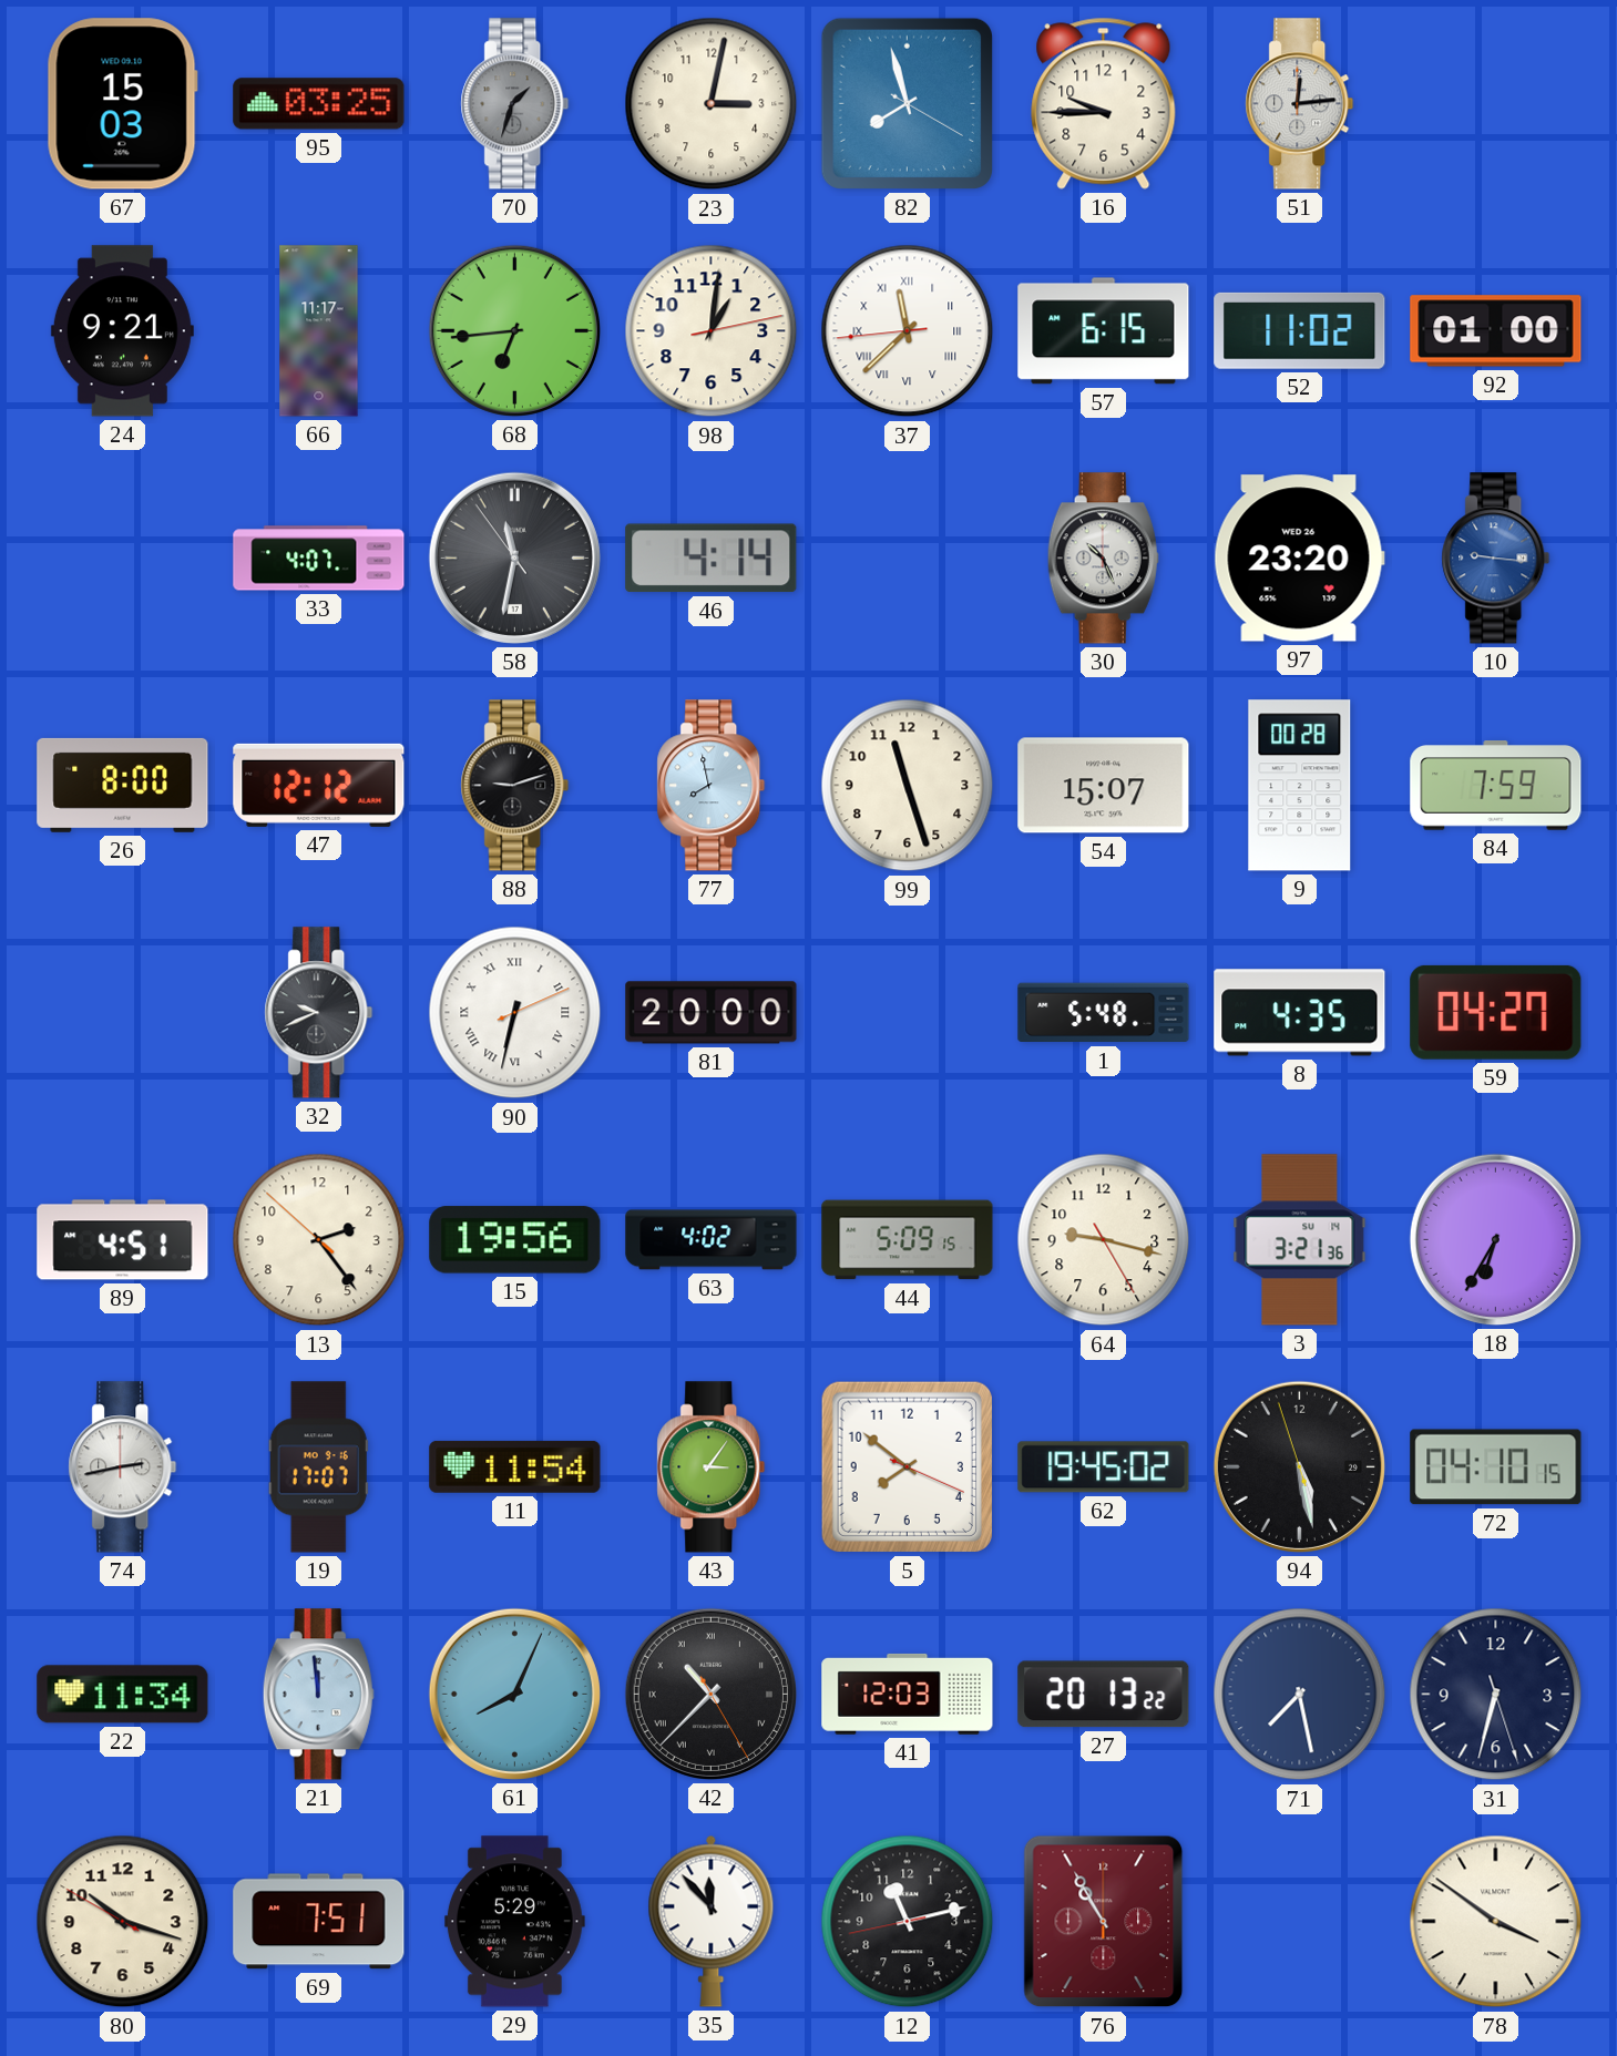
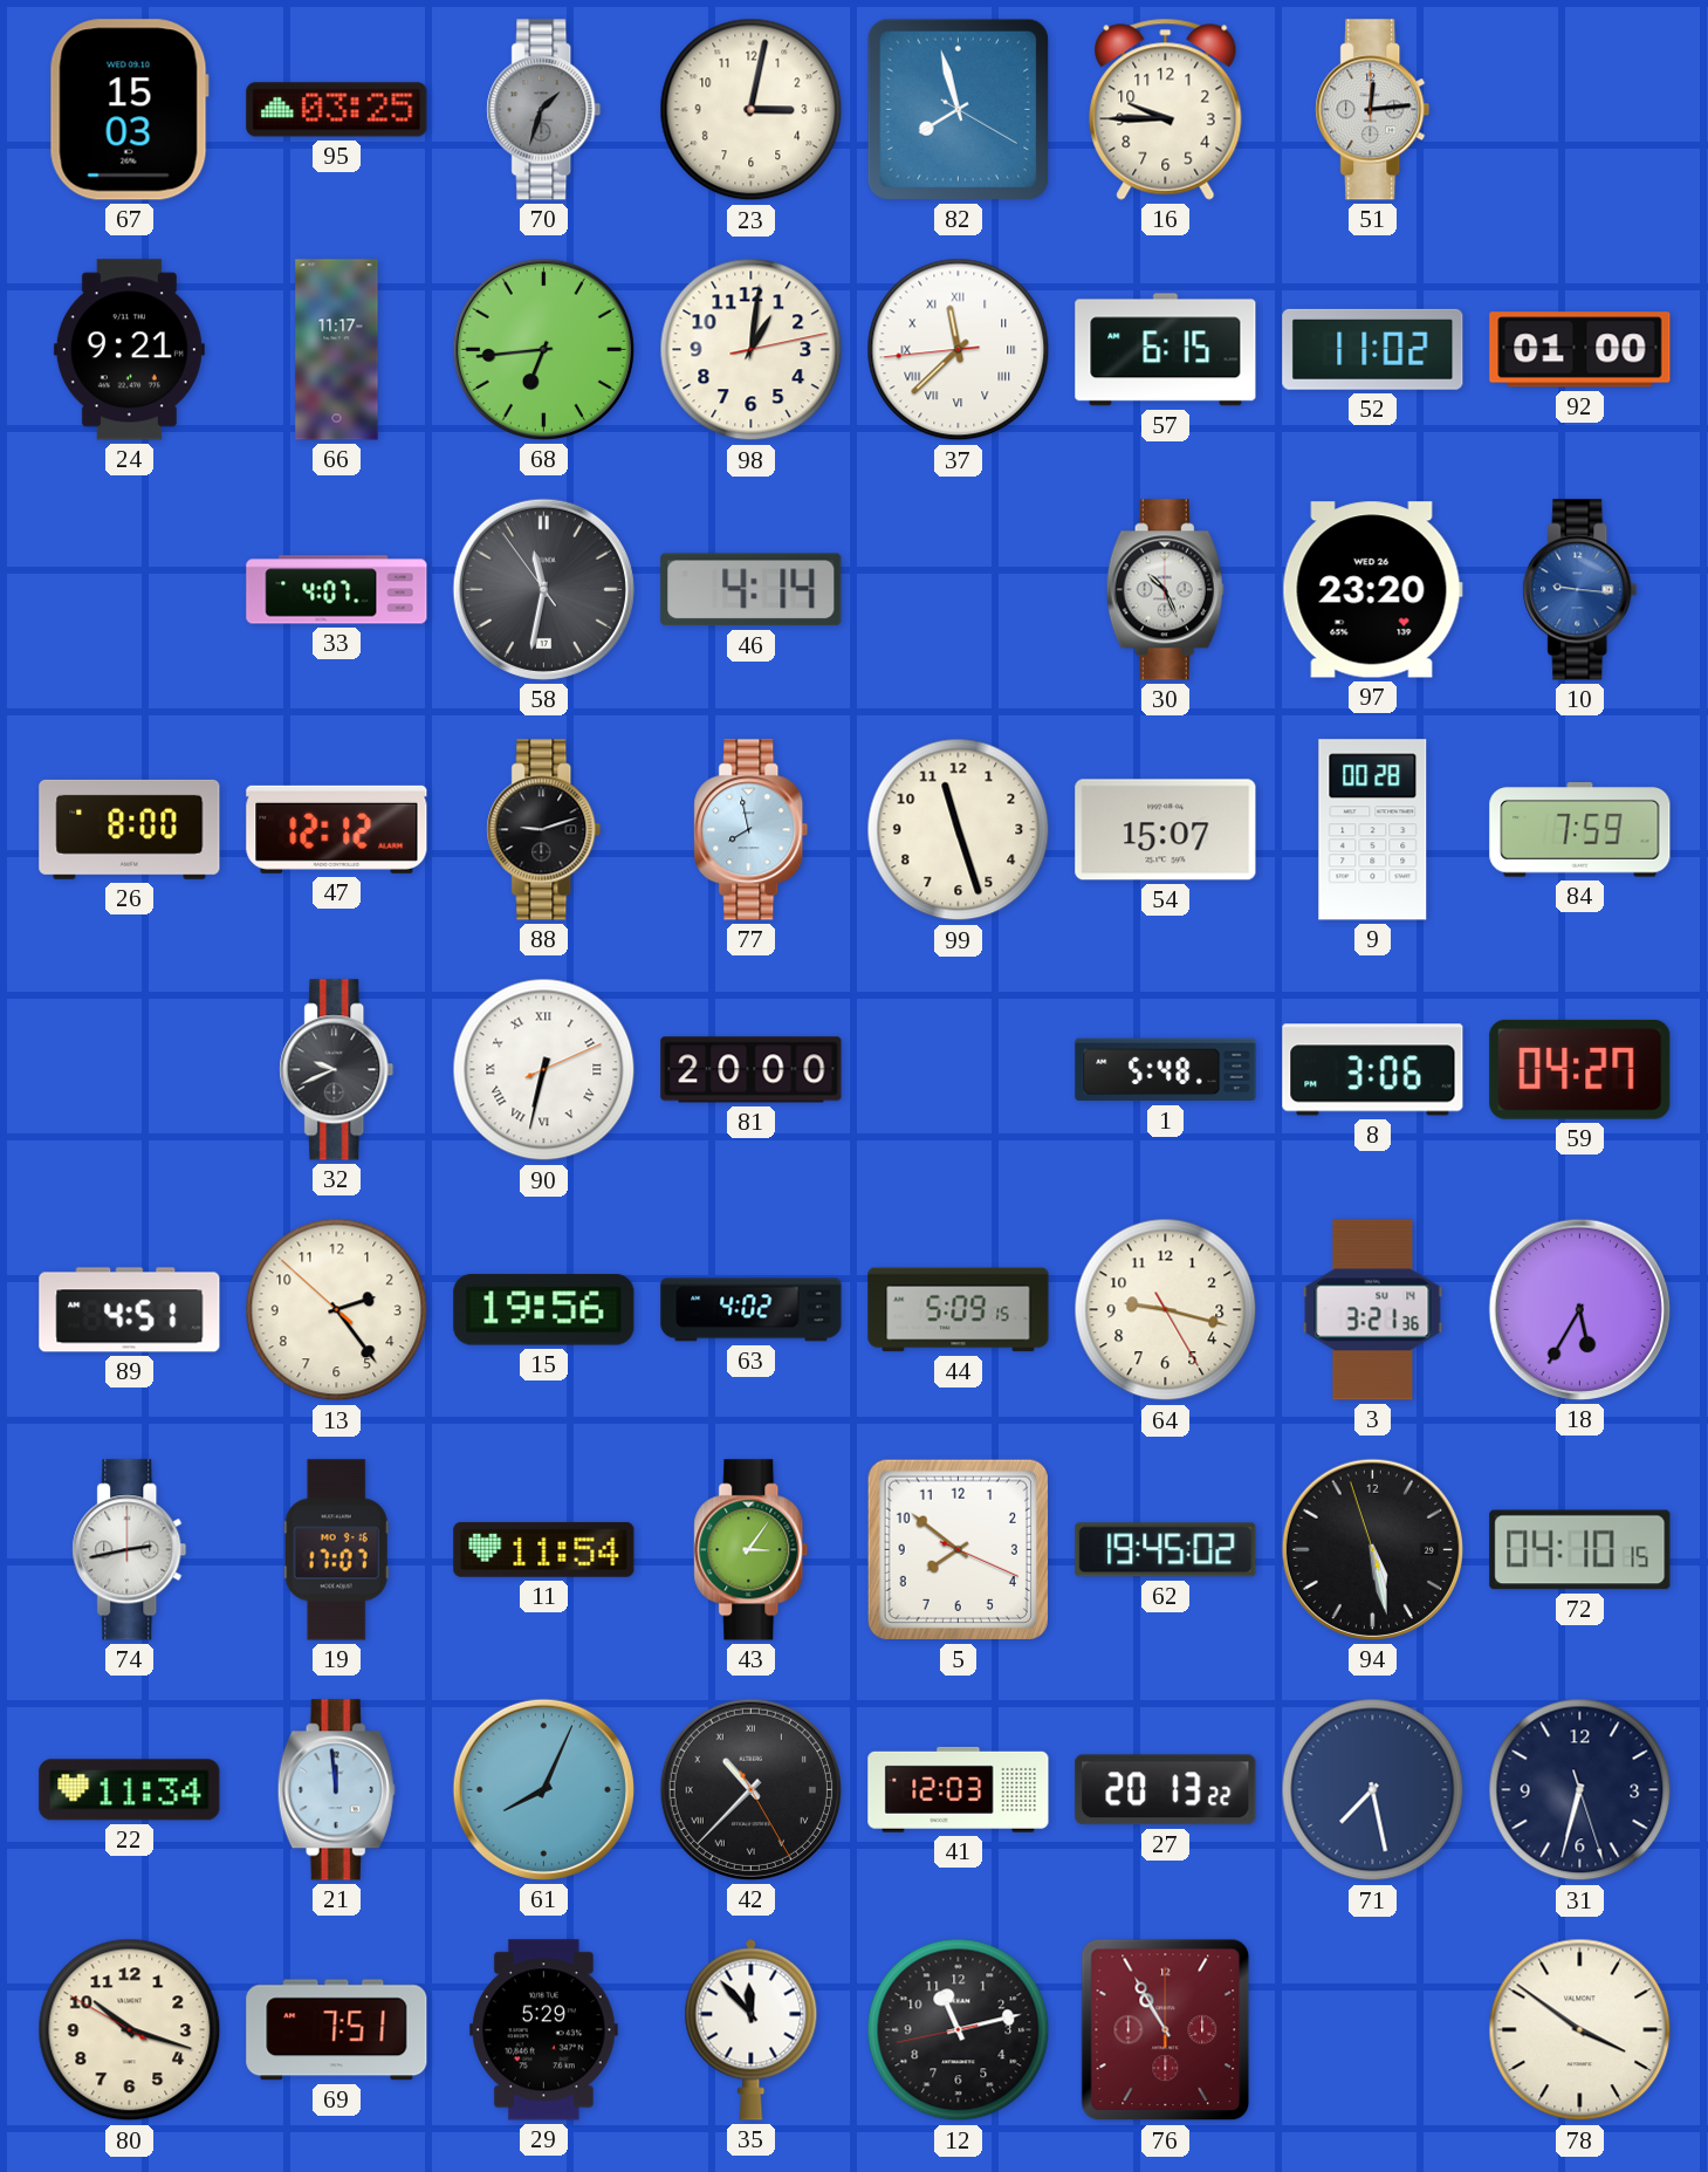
8: 4:35 -> 3:06 (1373, 1070)
18: 6:35 -> 5:35 (1579, 1309)
